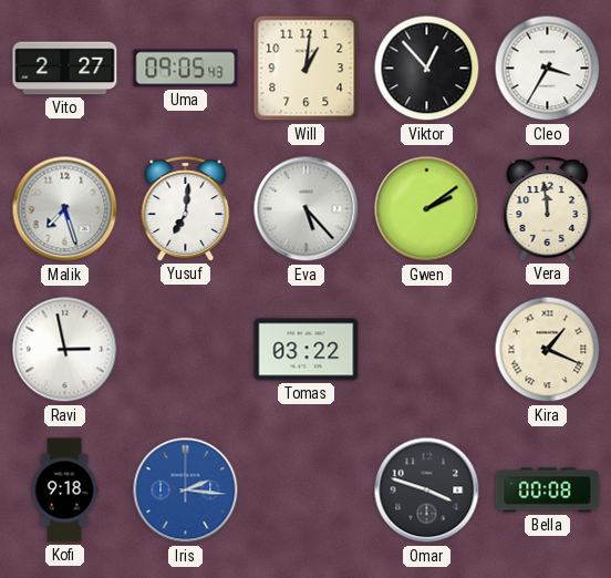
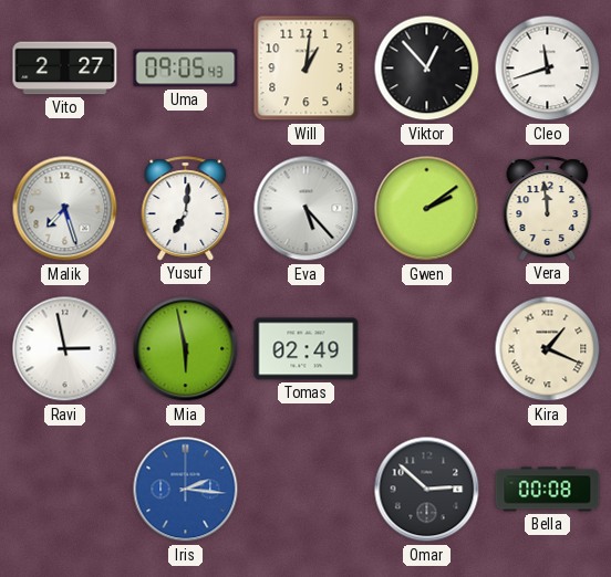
Cleo: 3:35 -> 11:42 (548, 69)
Mia: none -> 5:58 (186, 349)
Tomas: 03:22 -> 02:49 (307, 349)
Kofi: 9:18 -> none (64, 491)
Omar: 3:48 -> 2:52 (427, 490)
